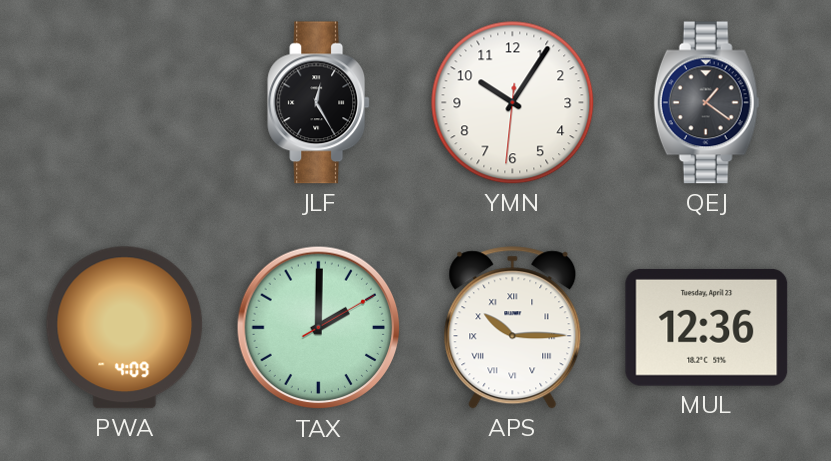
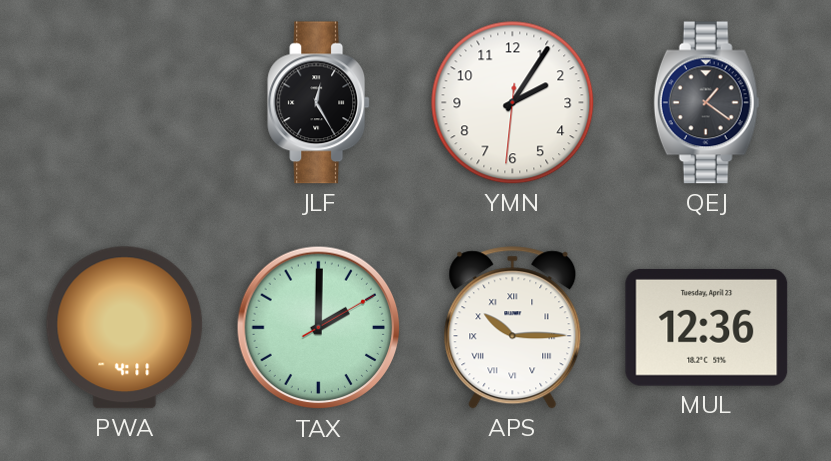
YMN: 10:05 -> 2:05 (513, 103)
PWA: 4:09 -> 4:11 (125, 328)
